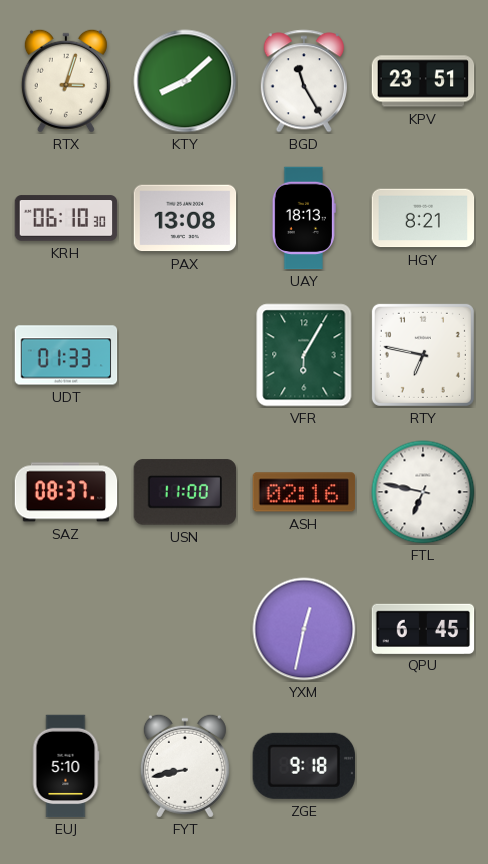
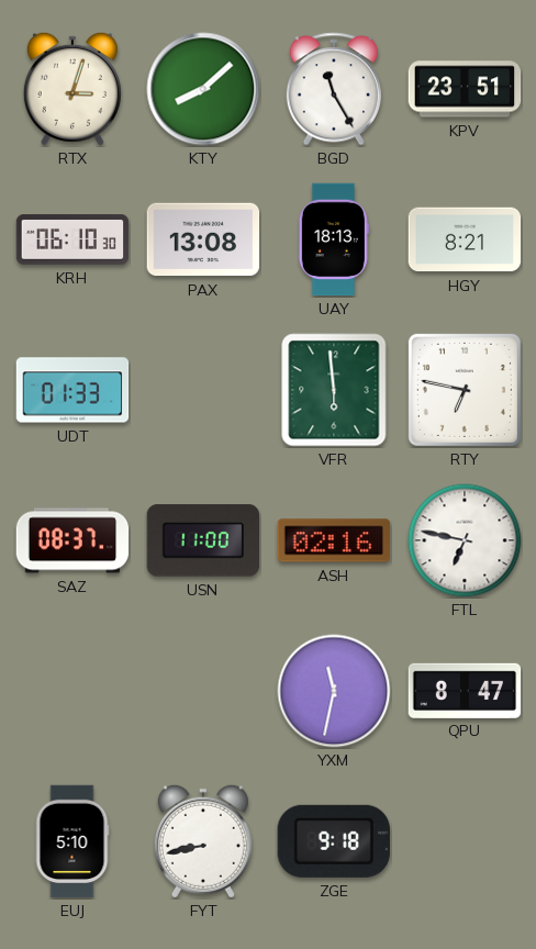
VFR: 6:05 -> 5:59 (334, 390)
YXM: 12:32 -> 11:32 (334, 691)
QPU: 6:45 -> 8:47 (465, 690)
